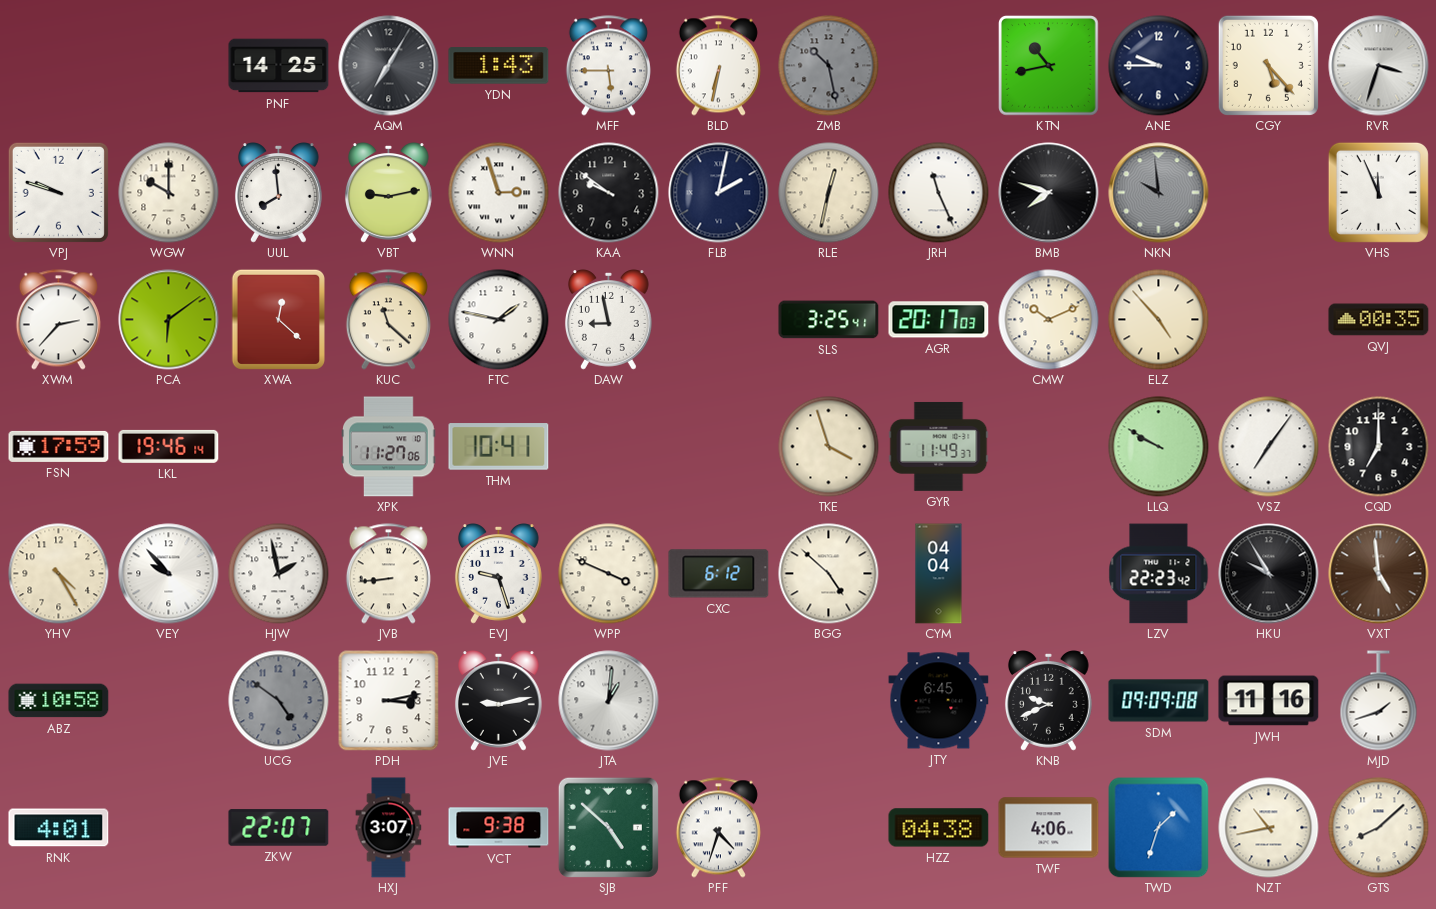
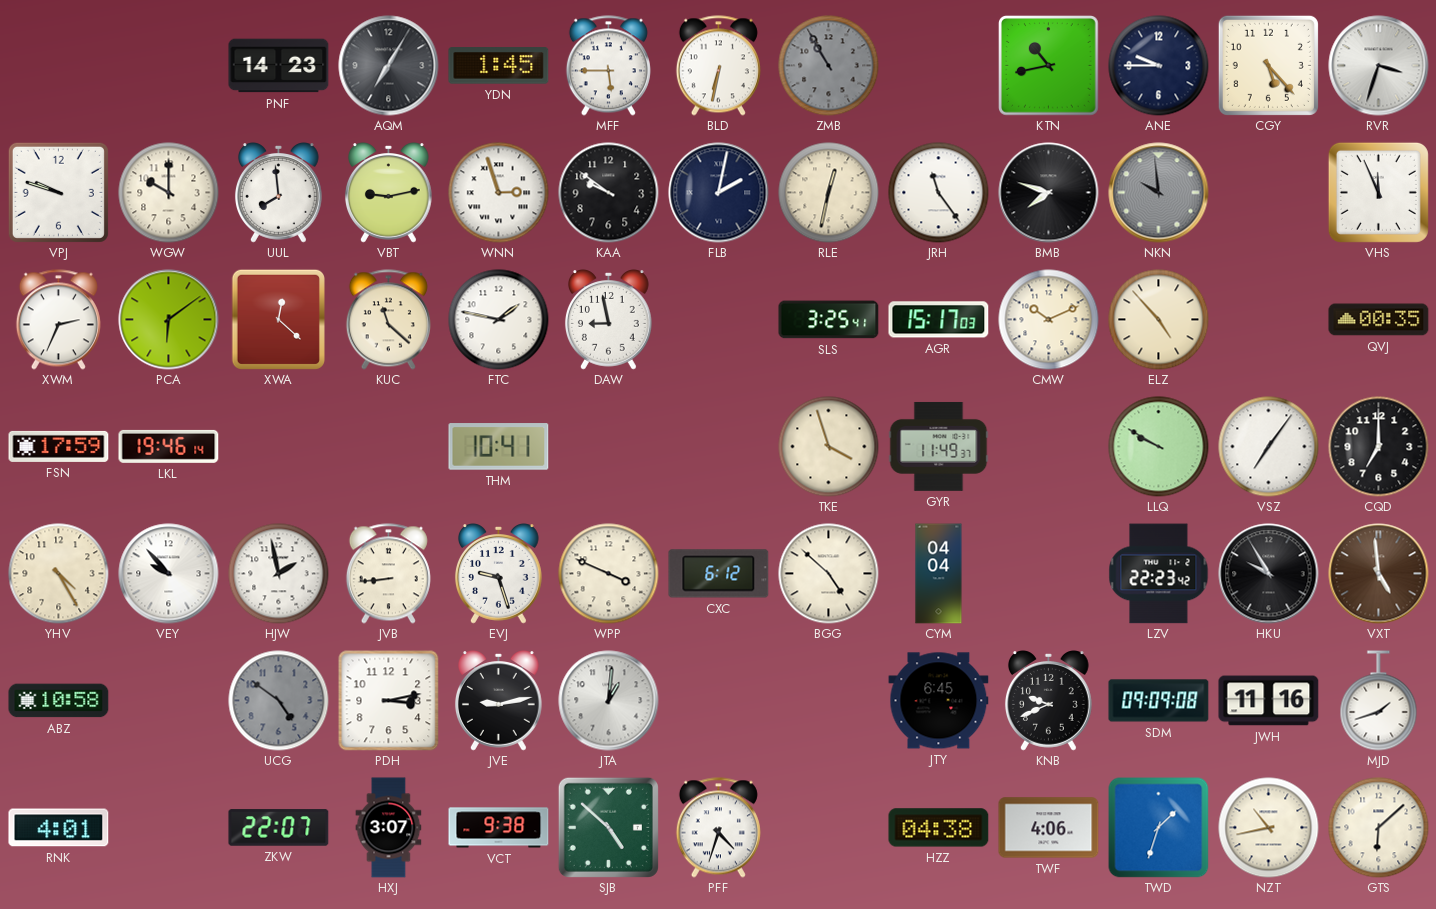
PNF: 14:25 -> 14:23 (279, 66)
YDN: 1:43 -> 1:45 (499, 66)
ZMB: 10:28 -> 10:55 (829, 66)
JRH: 11:26 -> 11:24 (939, 193)
XWM: 2:37 -> 2:34 (58, 320)
AGR: 20:17 -> 15:17 (939, 320)
XPK: 11:27 -> none (389, 447)
GTS: 8:08 -> 6:08 (1379, 828)
